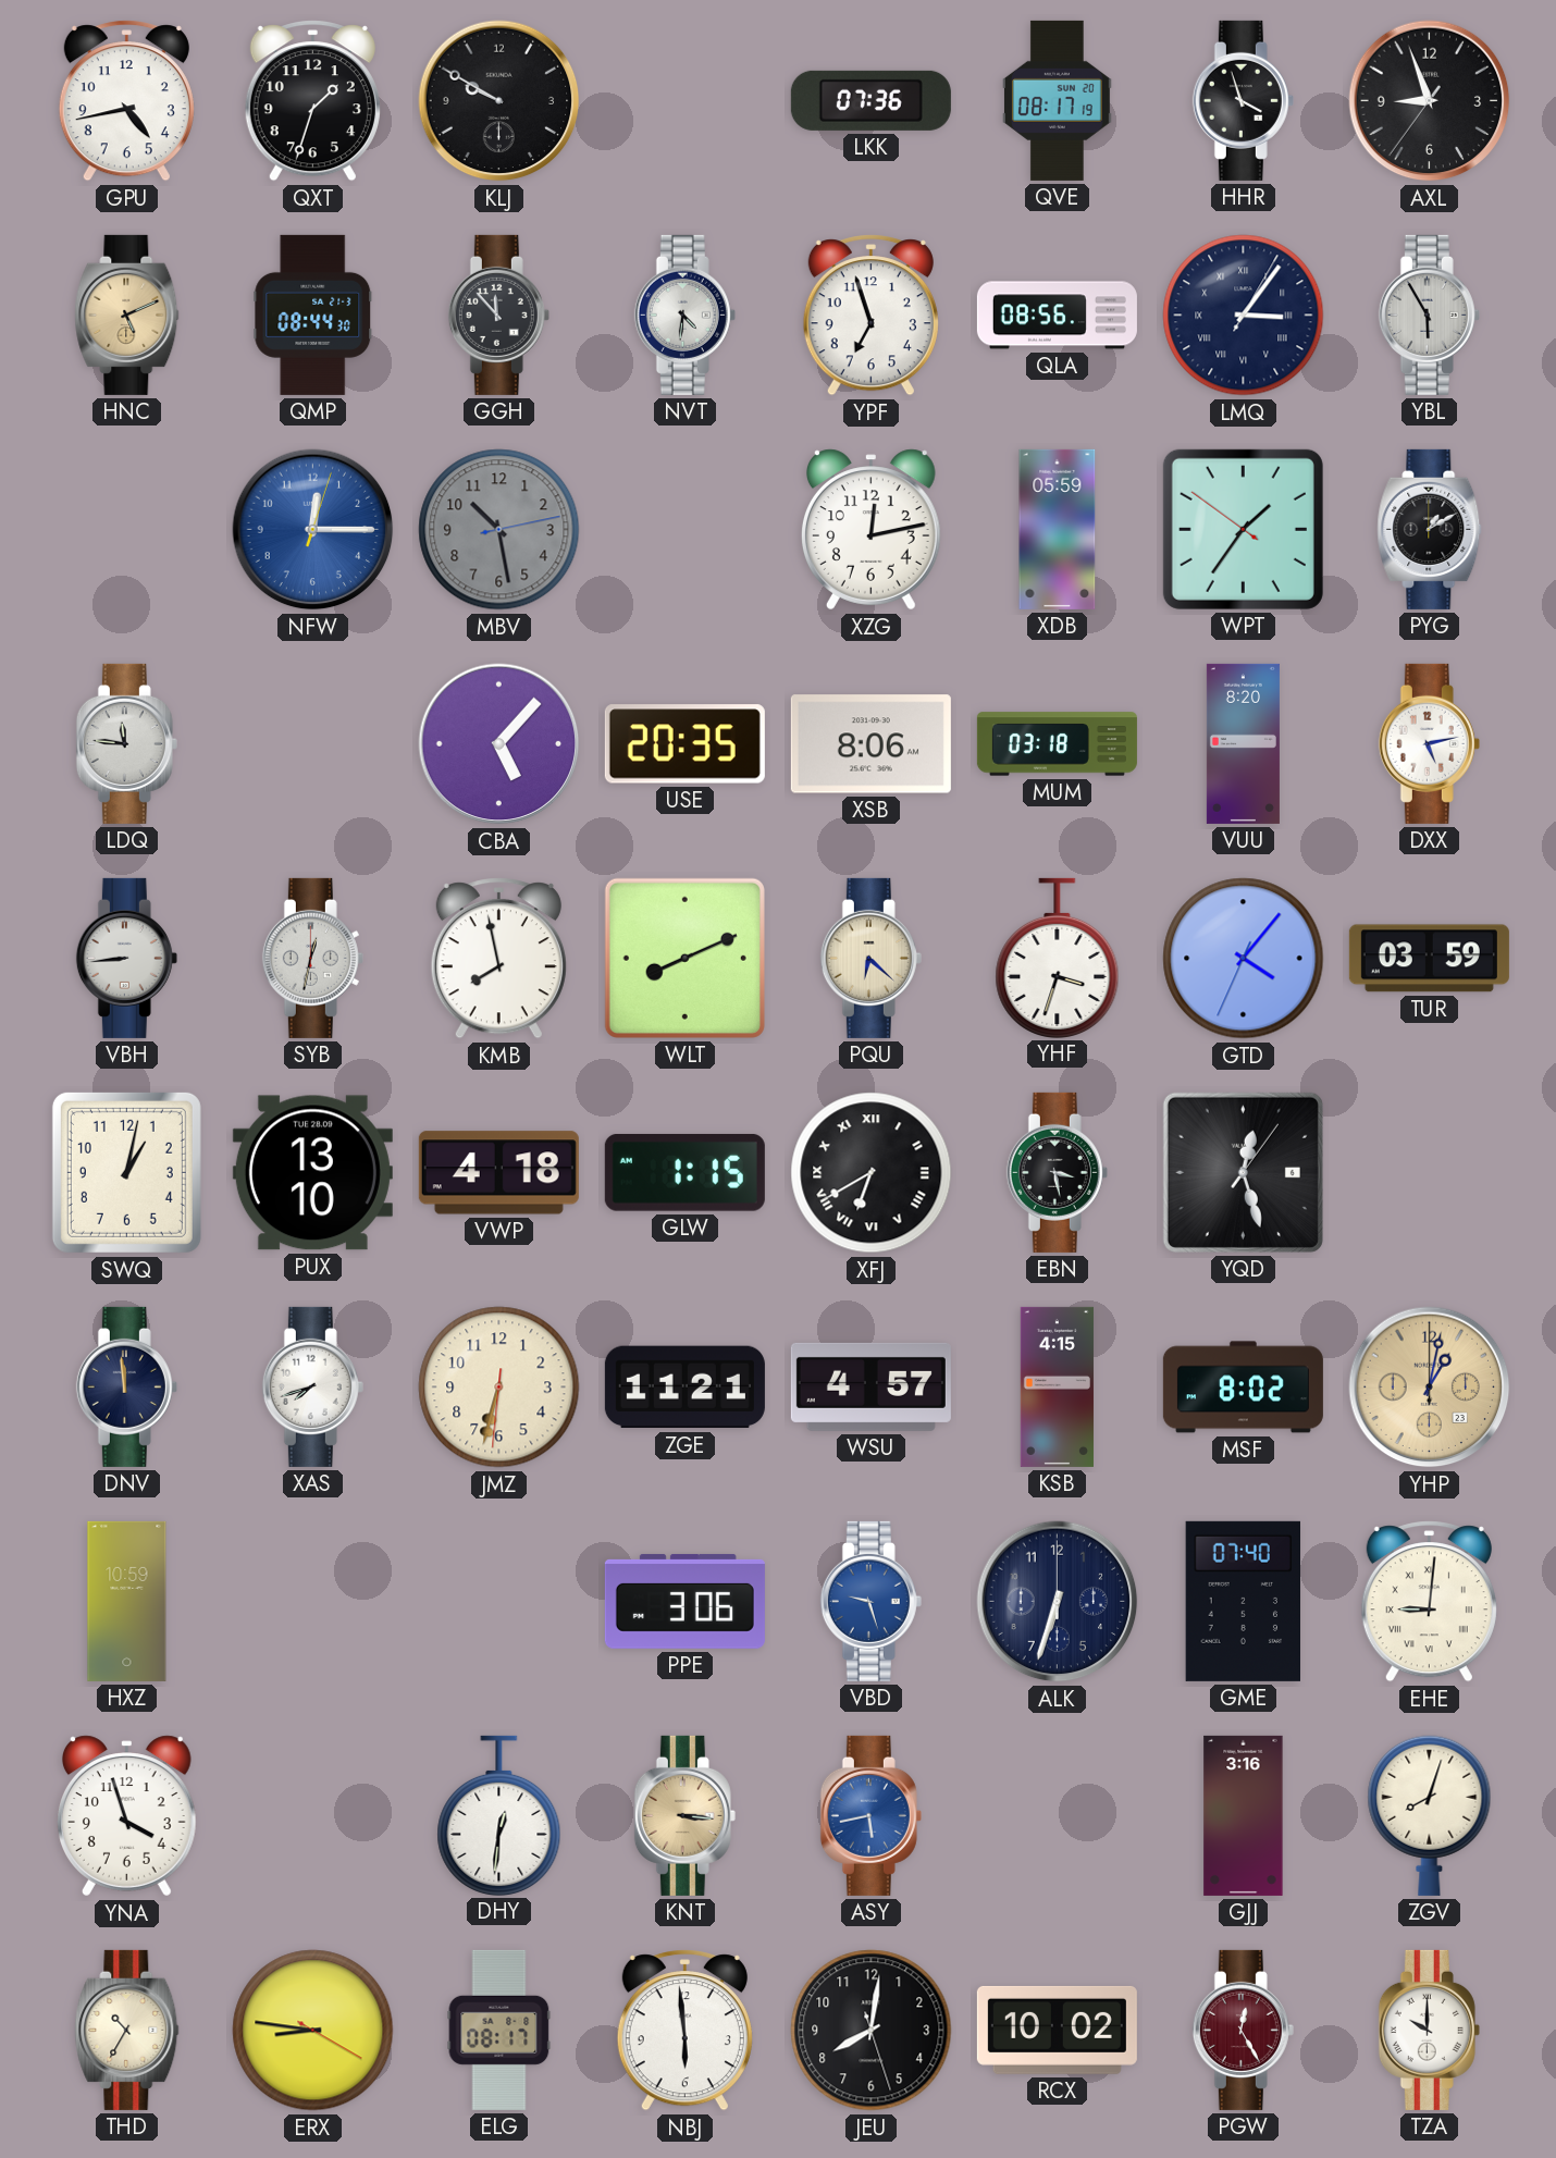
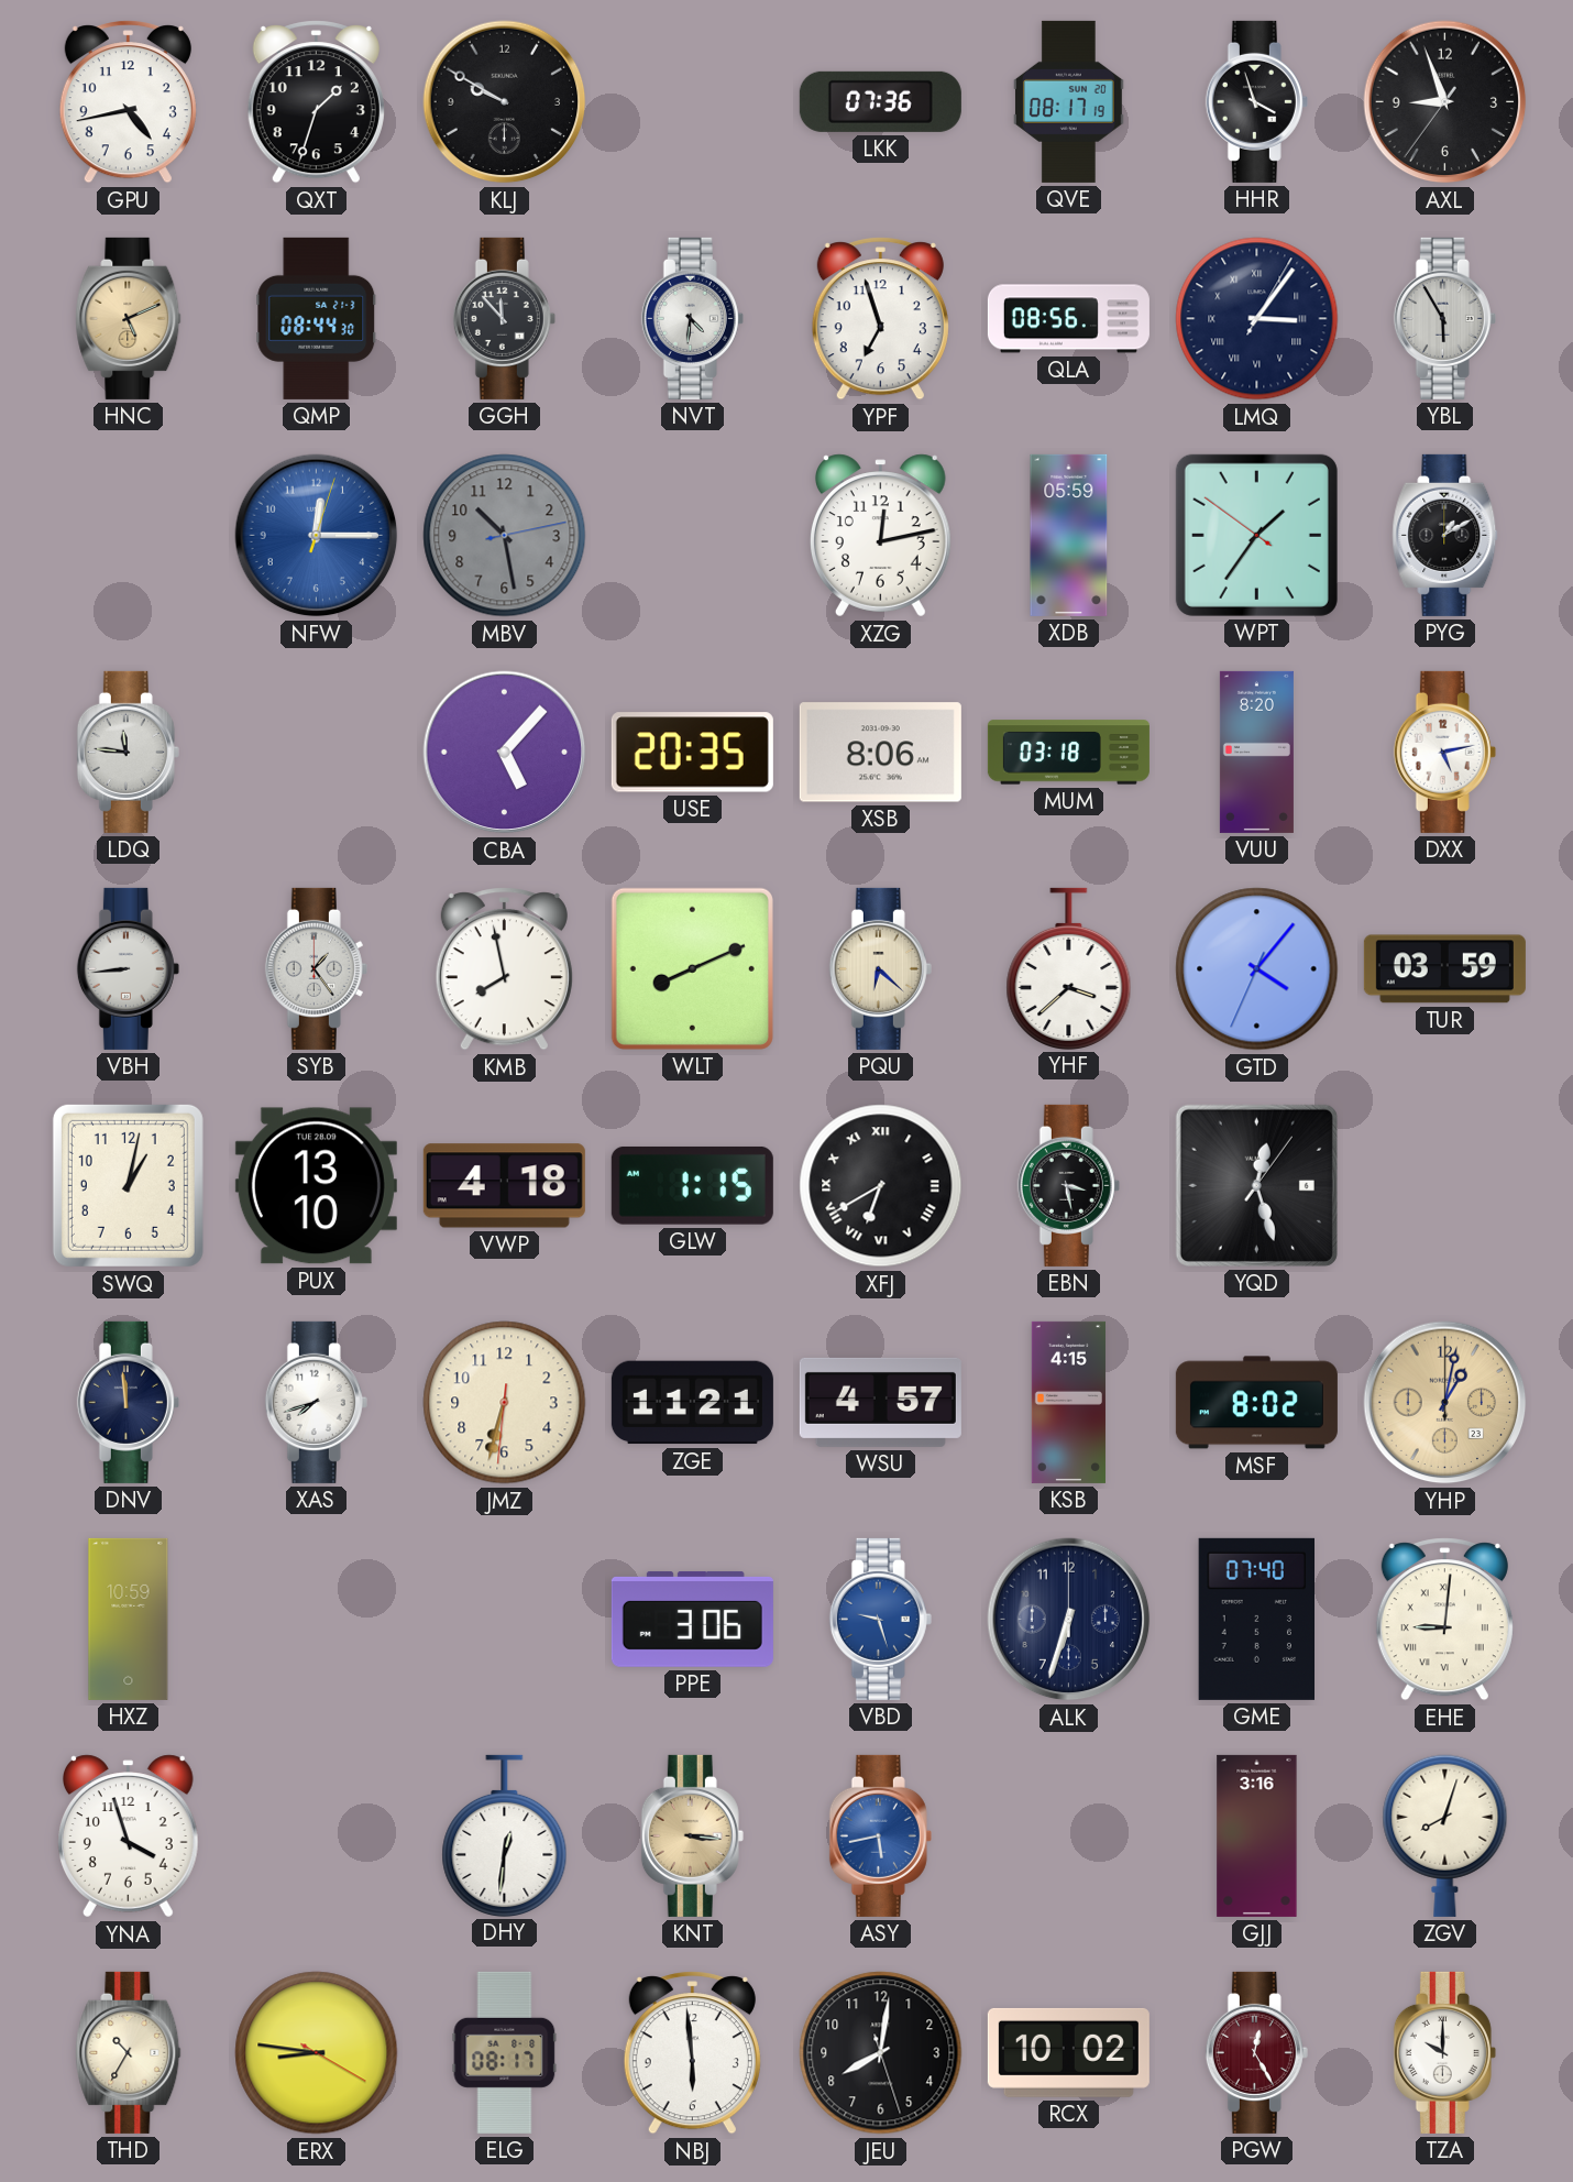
SYB: 12:32 -> 1:24 (316, 968)
YHF: 3:33 -> 3:38 (1069, 968)
